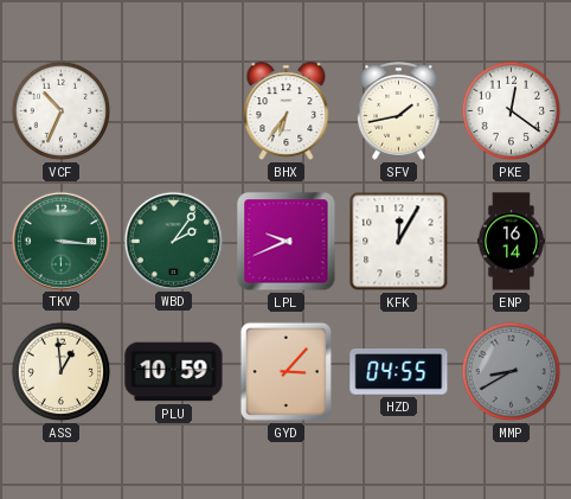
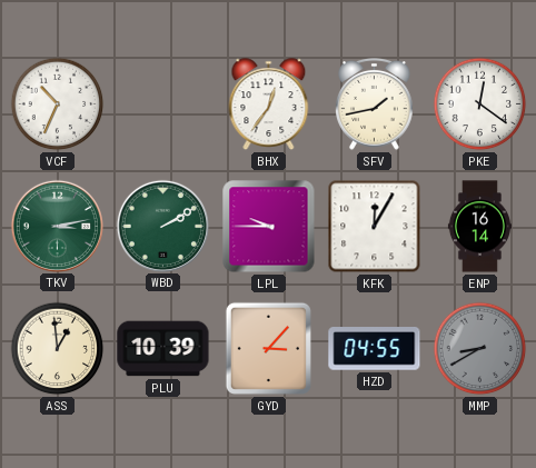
BHX: 6:36 -> 12:36 (269, 104)
TKV: 3:16 -> 3:13 (57, 226)
WBD: 2:06 -> 2:10 (162, 226)
LPL: 9:41 -> 9:45 (269, 227)
PLU: 10:59 -> 10:39 (163, 349)
